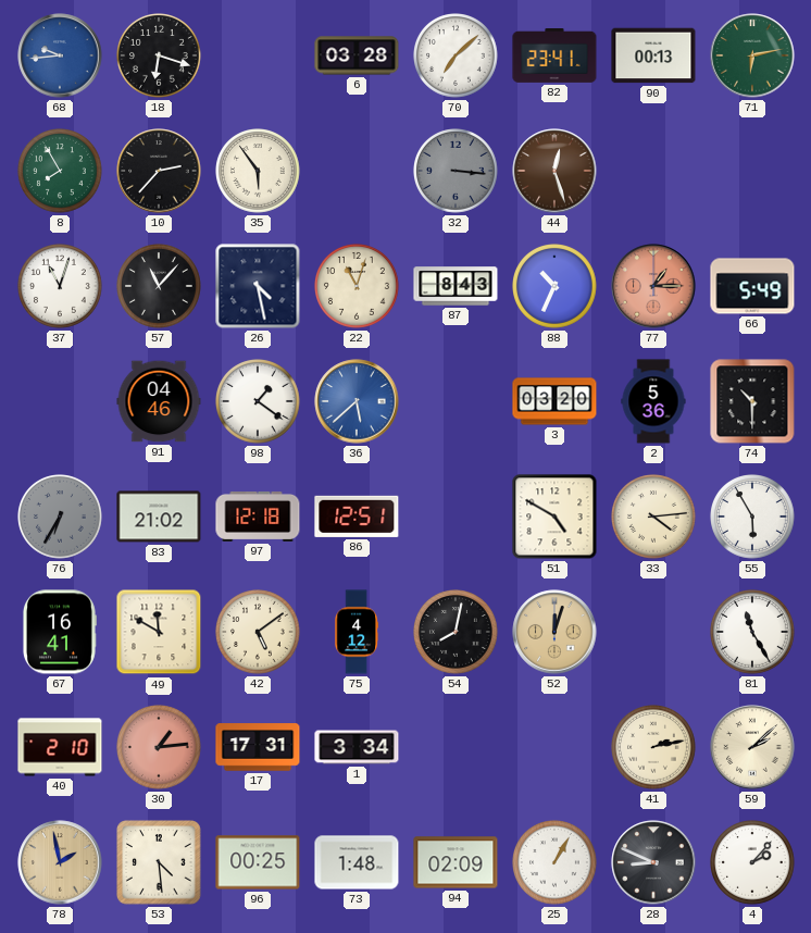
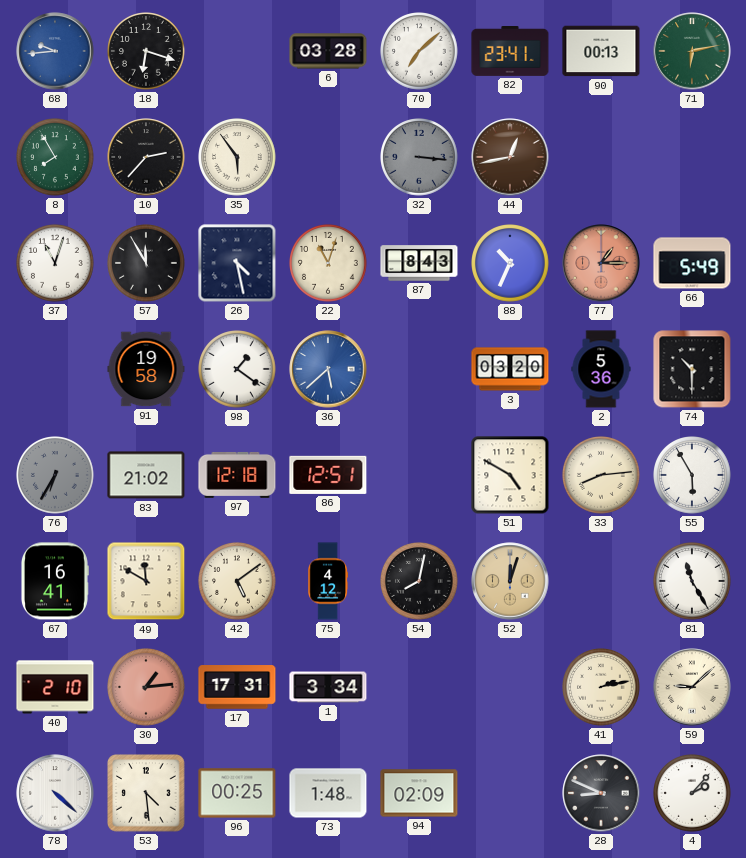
44: 12:27 -> 12:43 (510, 157)
57: 11:07 -> 11:55 (147, 264)
91: 04:46 -> 19:58 (146, 369)
33: 4:14 -> 8:14 (602, 476)
59: 2:08 -> 9:08 (692, 687)
78: 1:58 -> 4:22 (55, 793)
78 dial: champagne -> white (55, 793)
25: 1:05 -> none (556, 863)
